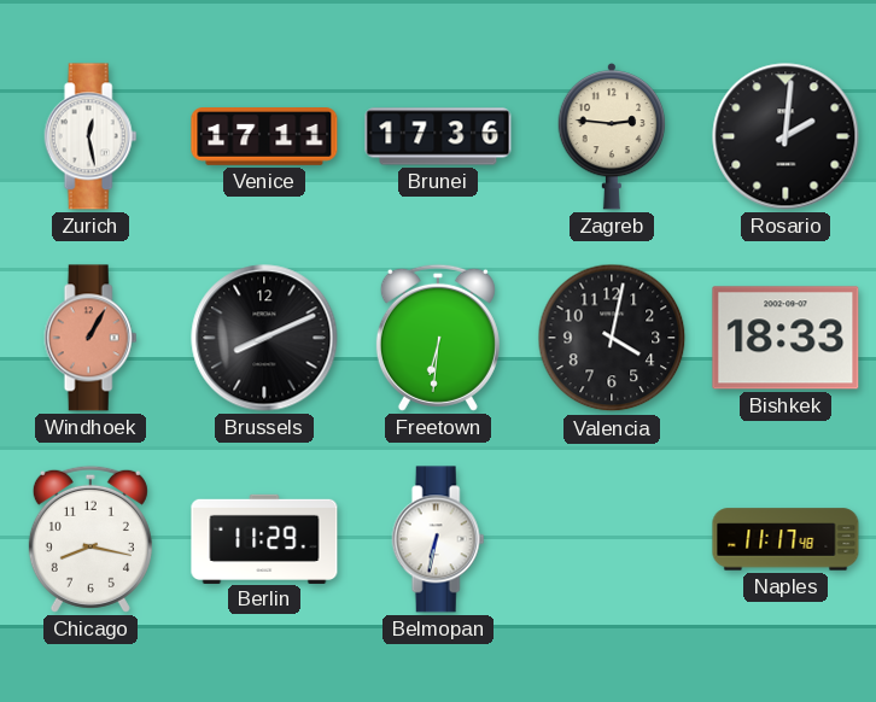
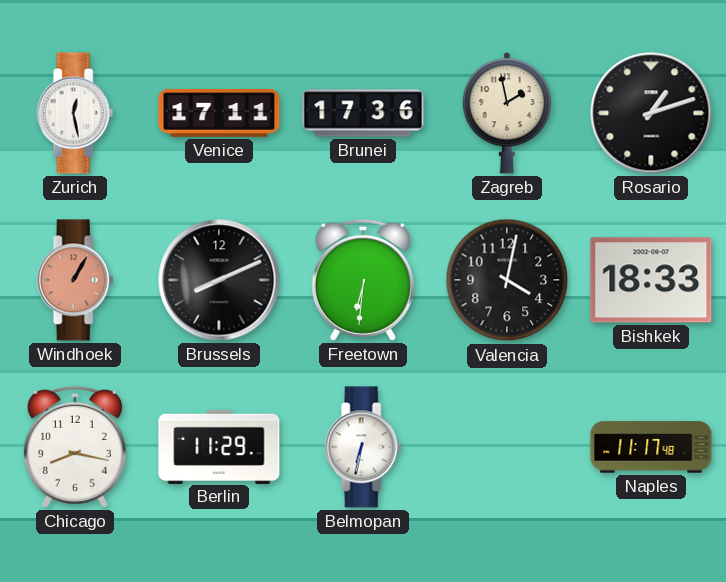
Zagreb: 2:46 -> 1:58 (507, 113)
Rosario: 2:01 -> 1:12 (651, 113)
